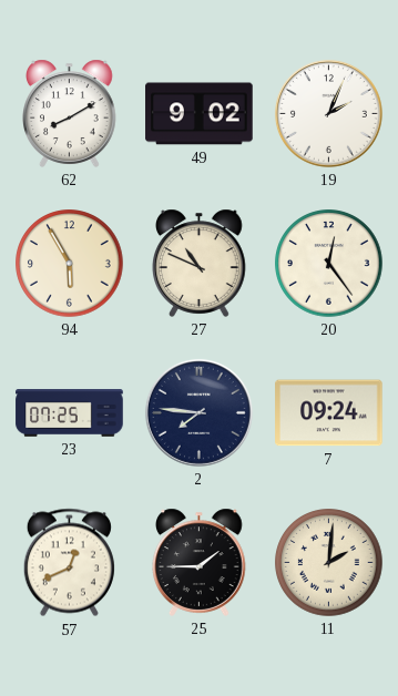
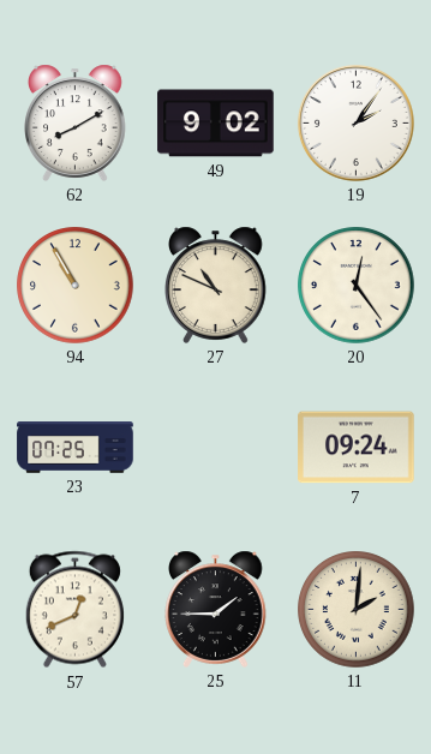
19: 2:04 -> 2:06 (355, 122)
94: 5:55 -> 10:55 (76, 286)
2: 7:46 -> none (198, 412)
